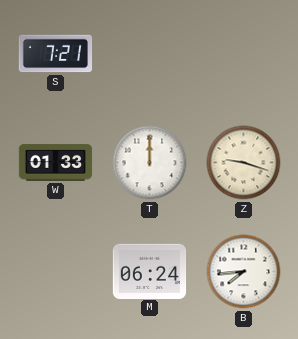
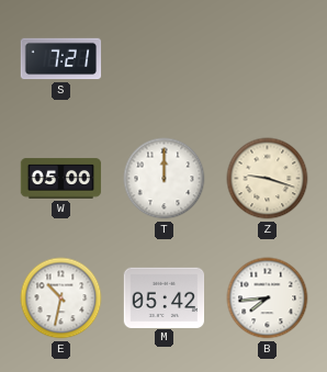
W: 01:33 -> 05:00 (61, 179)
E: none -> 10:32 (61, 298)
M: 06:24 -> 05:42 (165, 297)
